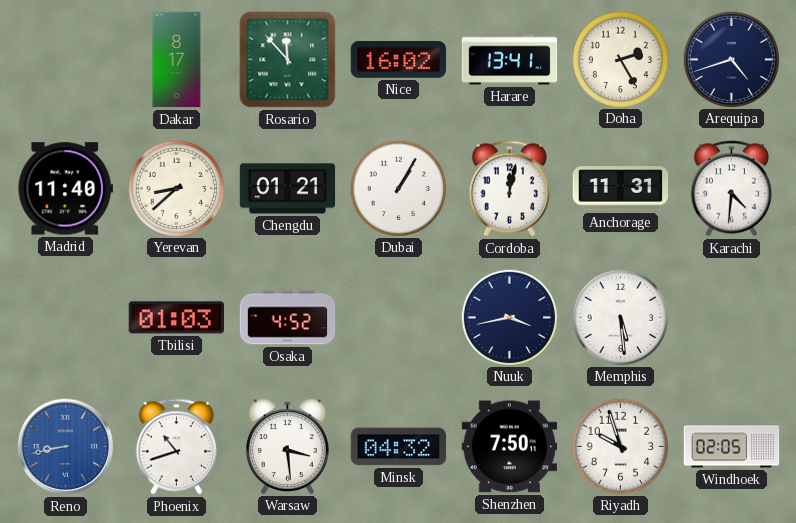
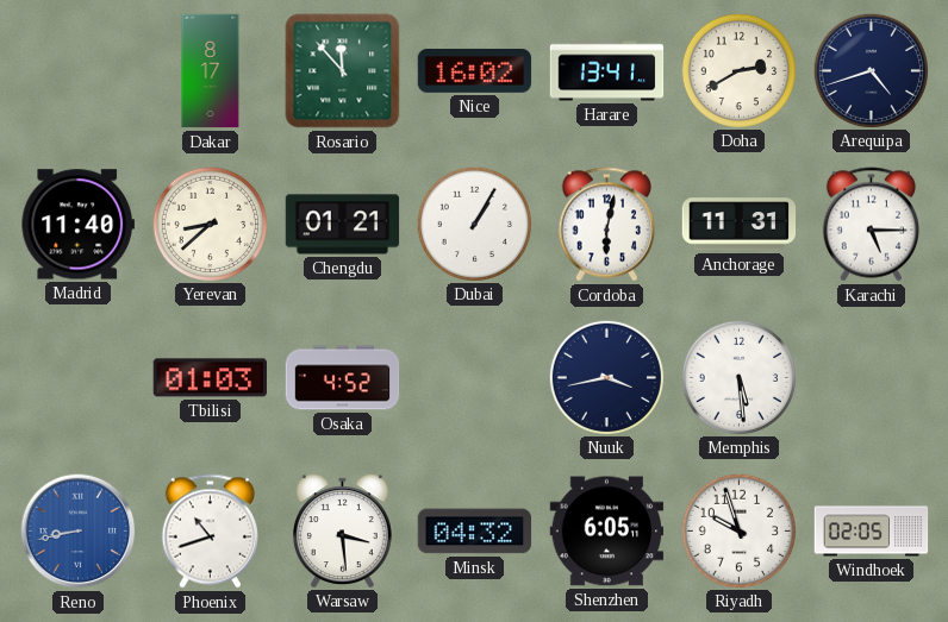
Doha: 2:25 -> 2:40 (738, 70)
Cordoba: 12:02 -> 6:02 (606, 225)
Karachi: 4:31 -> 5:15 (871, 225)
Shenzhen: 7:50 -> 6:05 (607, 532)
